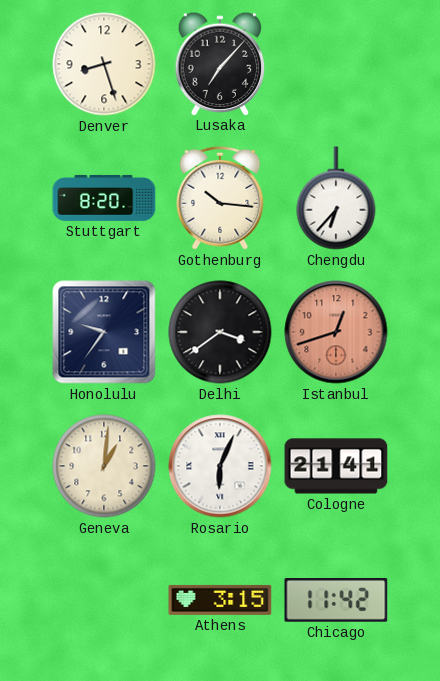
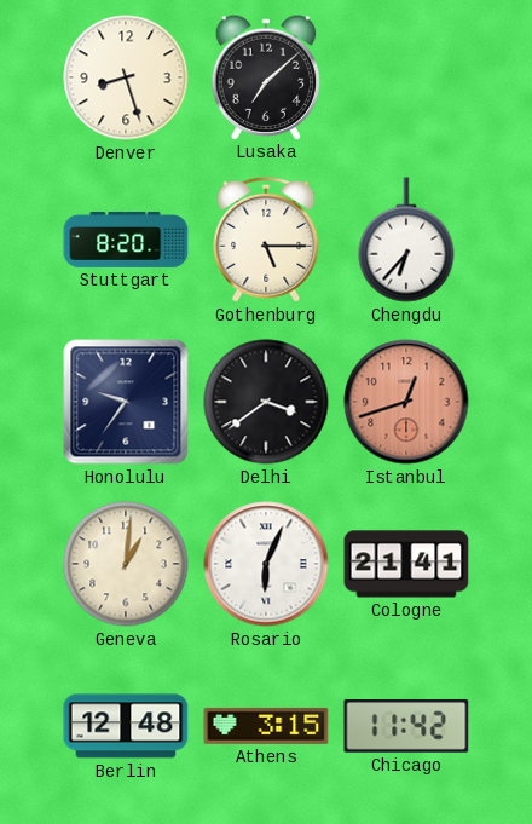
Lusaka: 7:07 -> 7:08 (266, 76)
Gothenburg: 10:16 -> 5:15 (266, 240)
Berlin: none -> 12:48 (126, 726)
